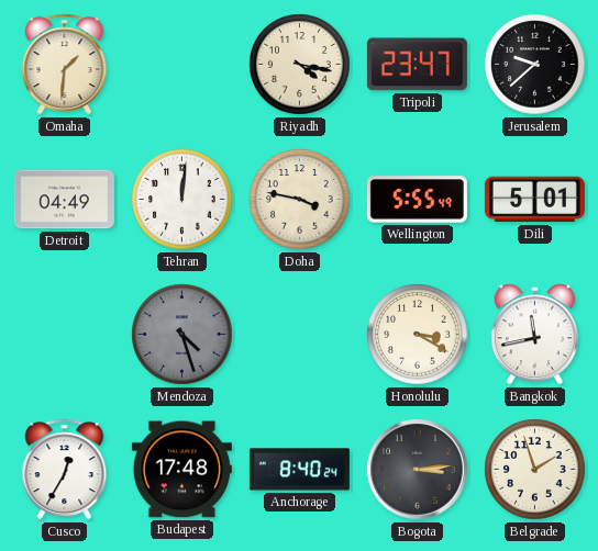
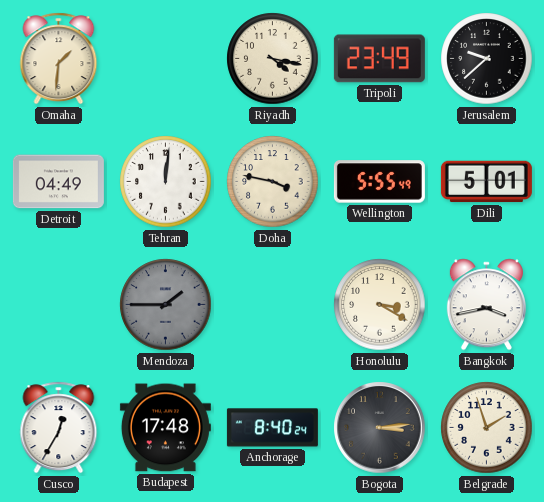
Tripoli: 23:47 -> 23:49 (379, 59)
Mendoza: 4:27 -> 1:45 (166, 305)
Bangkok: 11:43 -> 3:43 (486, 305)
